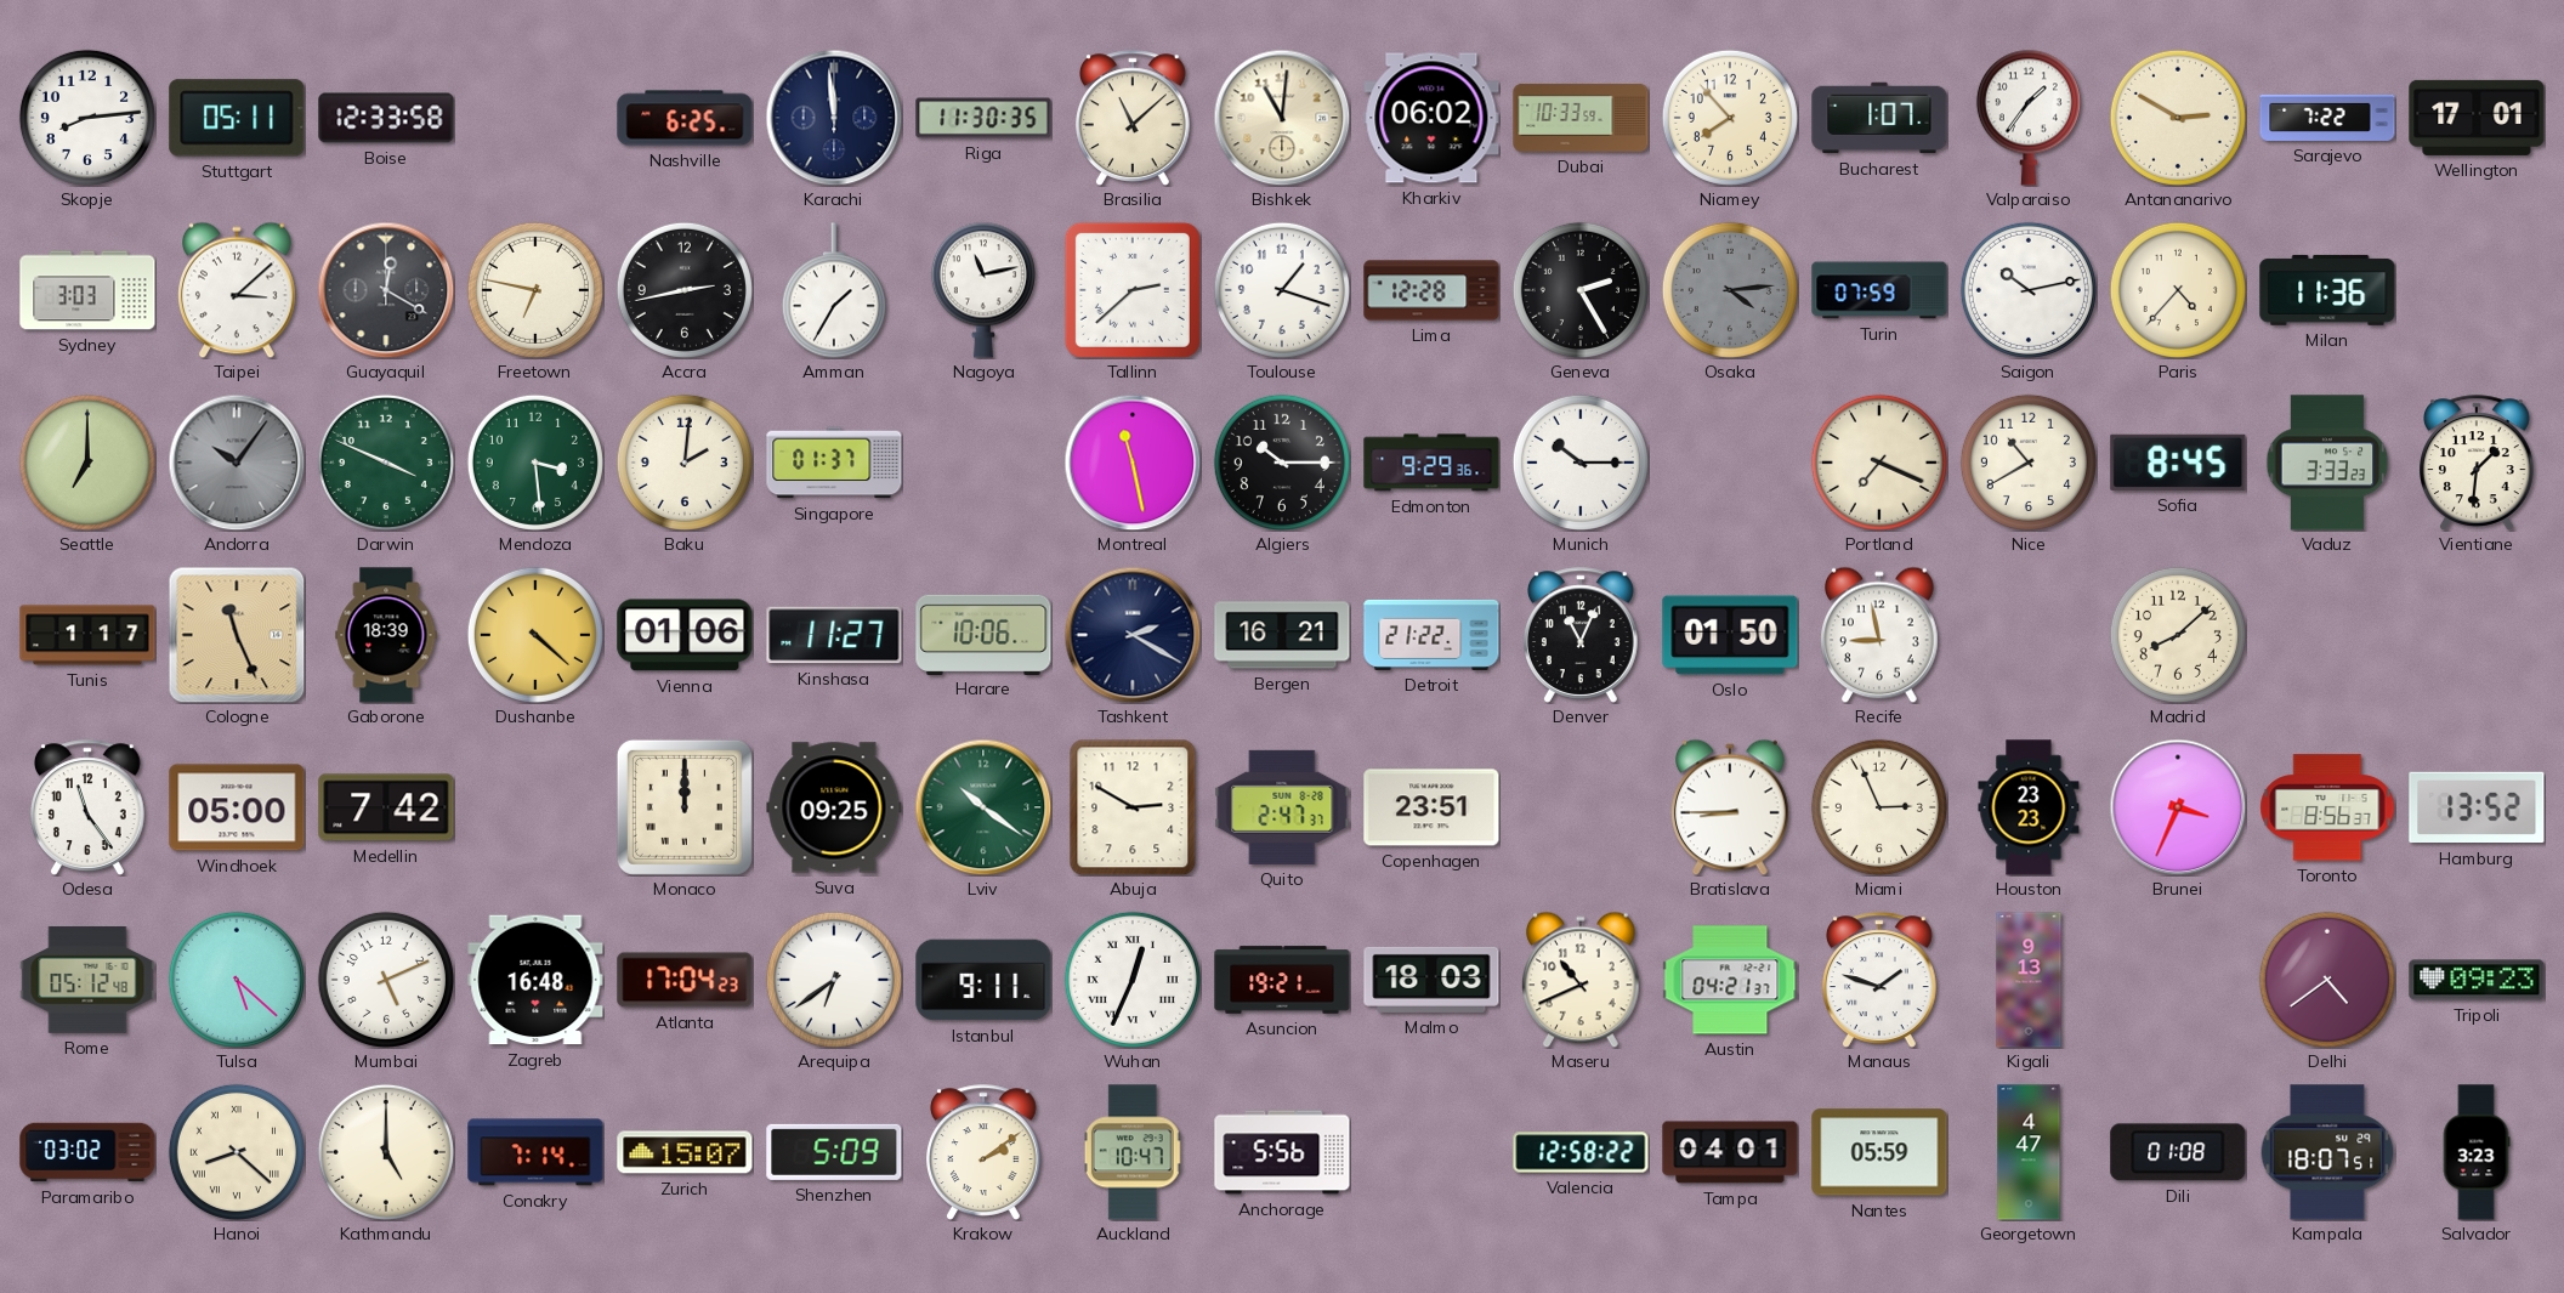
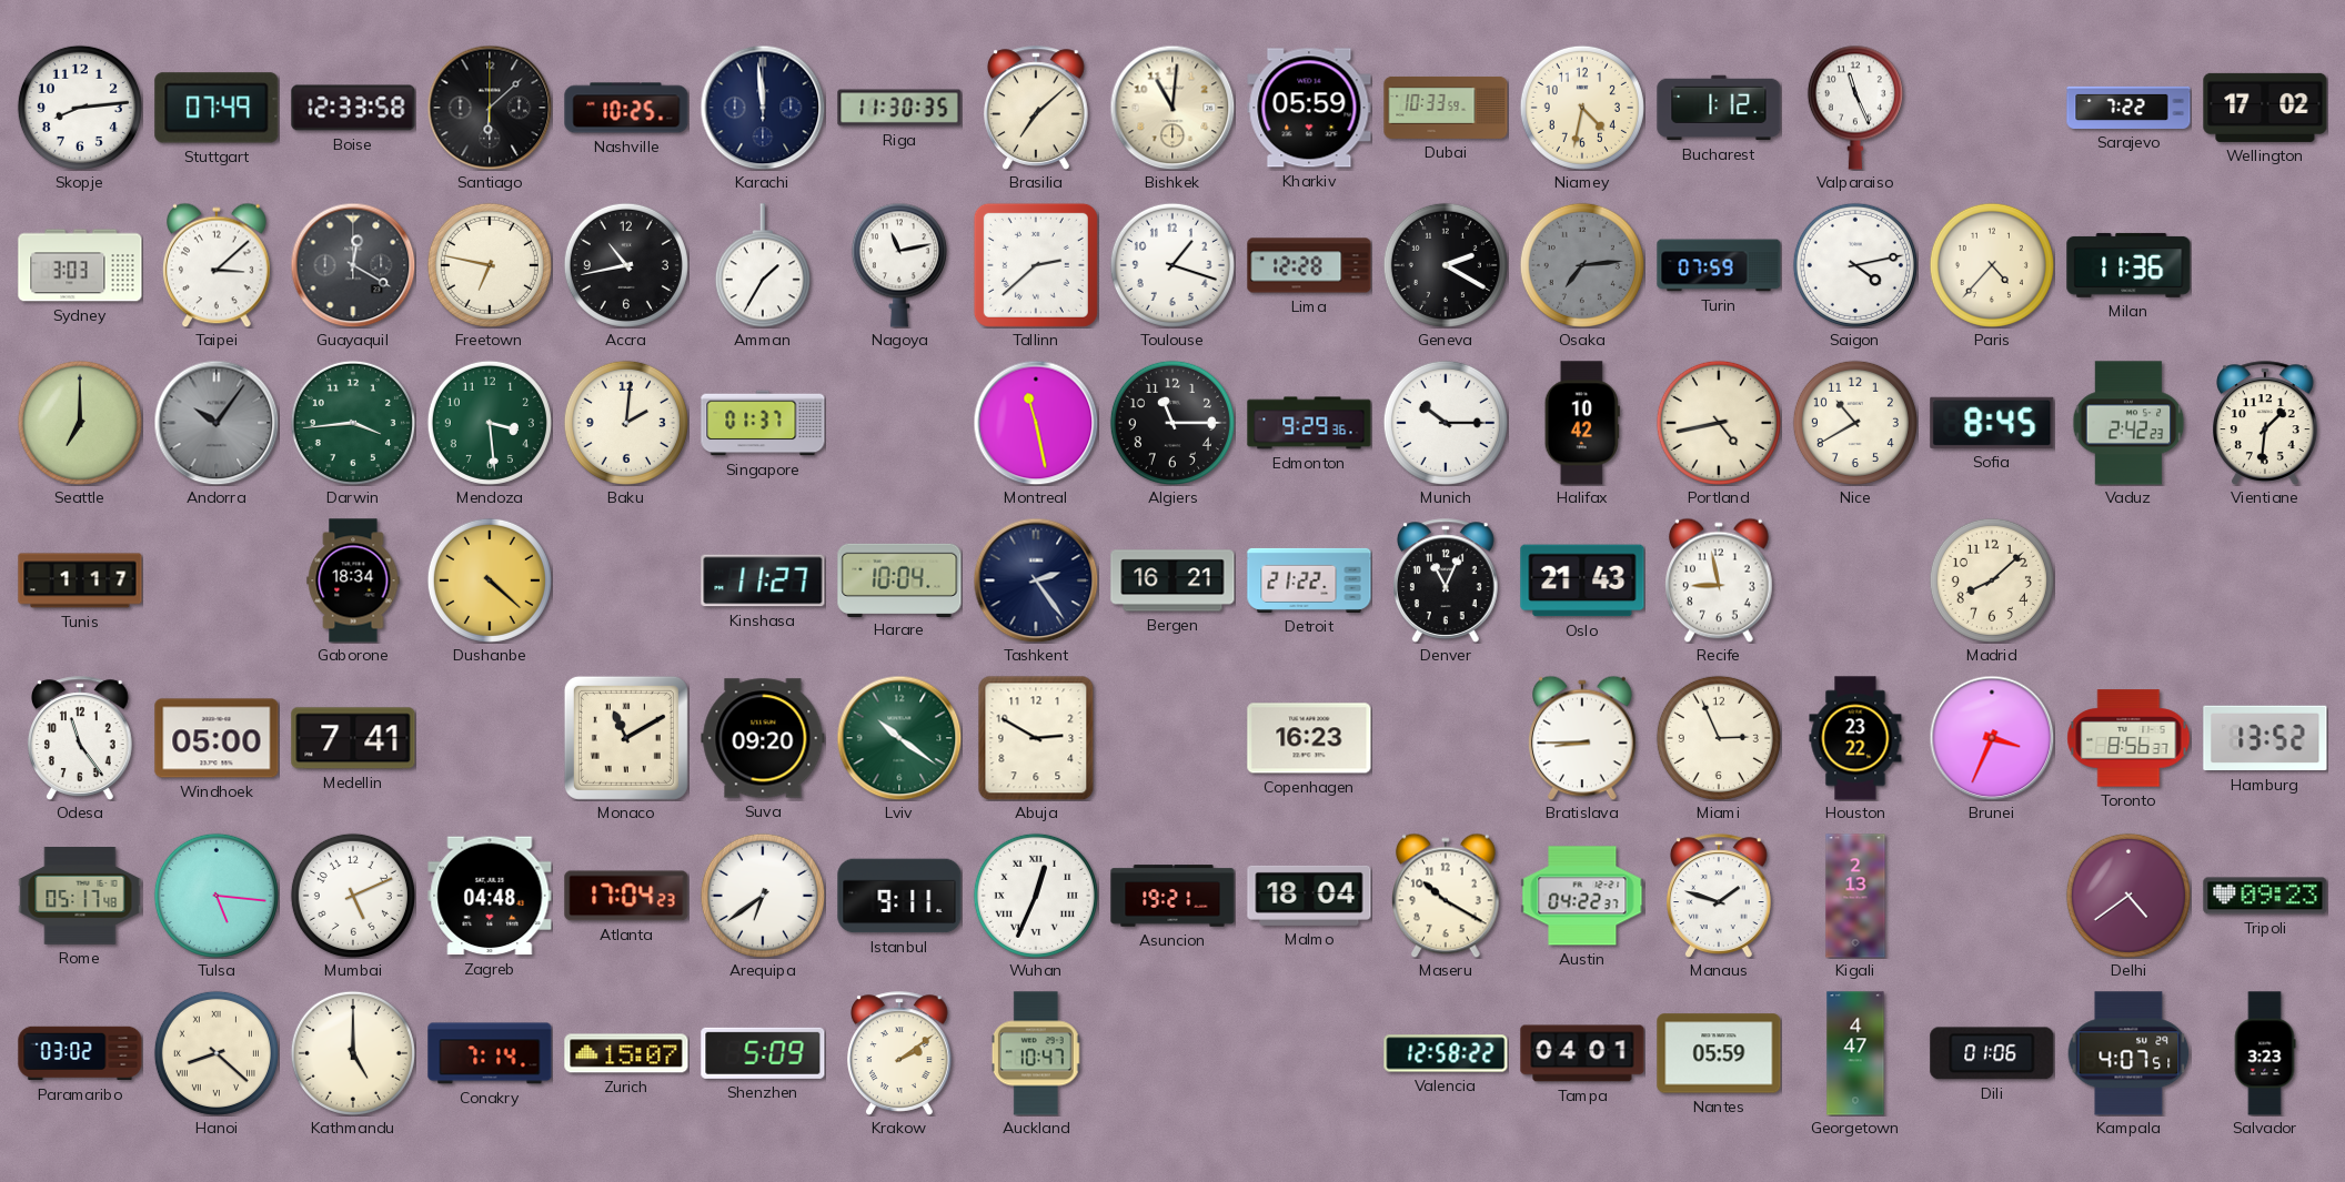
Stuttgart: 05:11 -> 07:49 (217, 108)
Santiago: none -> 6:08 (490, 108)
Nashville: 6:25 -> 10:25 (626, 108)
Brasilia: 11:08 -> 7:08 (1037, 108)
Kharkiv: 06:02 -> 05:59 (1309, 108)
Niamey: 7:53 -> 4:32 (1582, 108)
Bucharest: 1:07 -> 1:12 (1719, 108)
Valparaiso: 1:36 -> 11:26 (1855, 108)
Antananarivo: 2:50 -> none (2178, 118)
Wellington: 17:01 -> 17:02 (2265, 108)
Accra: 2:43 -> 10:43 (626, 265)
Geneva: 2:25 -> 2:20 (1446, 265)
Osaka: 4:14 -> 7:14 (1582, 265)
Saigon: 10:13 -> 4:13 (1855, 265)
Darwin: 3:49 -> 3:44 (353, 423)
Algiers: 10:15 -> 11:15 (1172, 423)
Halifax: none -> 10:42 (1582, 423)
Portland: 7:19 -> 4:43 (1719, 423)
Vaduz: 3:33 -> 2:42 (2128, 423)
Cologne: 11:26 -> none (237, 635)
Gaborone: 18:39 -> 18:34 (353, 580)
Vienna: 01:06 -> none (685, 635)
Harare: 10:06 -> 10:04 (899, 579)
Tashkent: 2:20 -> 2:24 (1036, 580)
Oslo: 01:50 -> 21:43 (1582, 580)
Medellin: 7:42 -> 7:41 (353, 738)
Monaco: 12:00 -> 11:10 (626, 738)
Suva: 09:25 -> 09:20 (763, 738)
Quito: 2:47 -> none (1282, 807)
Copenhagen: 23:51 -> 16:23 (1309, 738)
Houston: 23:23 -> 23:22 (1855, 738)
Rome: 05:12 -> 05:17 (80, 897)
Tulsa: 5:22 -> 5:16 (217, 896)
Zagreb: 16:48 -> 04:48 (490, 896)
Malmo: 18:03 -> 18:04 (1309, 896)
Maseru: 10:41 -> 10:20 (1447, 896)
Austin: 04:21 -> 04:22 (1582, 896)
Kigali: 9:13 -> 2:13 (1855, 896)
Anchorage: 5:56 -> none (1282, 1152)
Dili: 01:08 -> 01:06 (1992, 1053)
Kampala: 18:07 -> 4:07 (2128, 1053)
